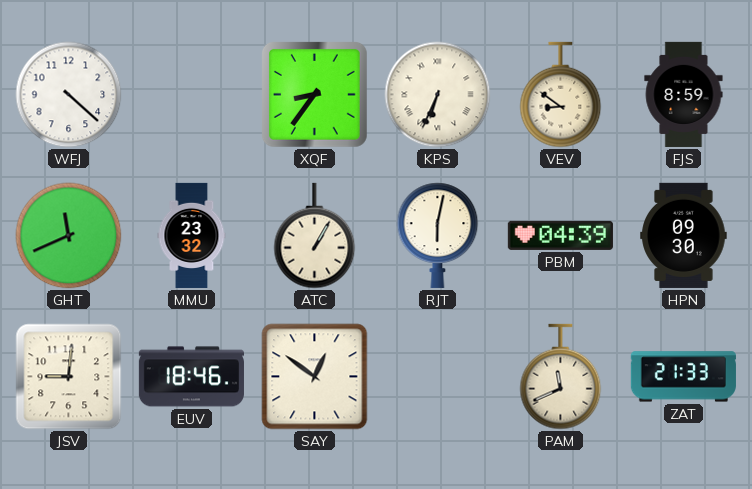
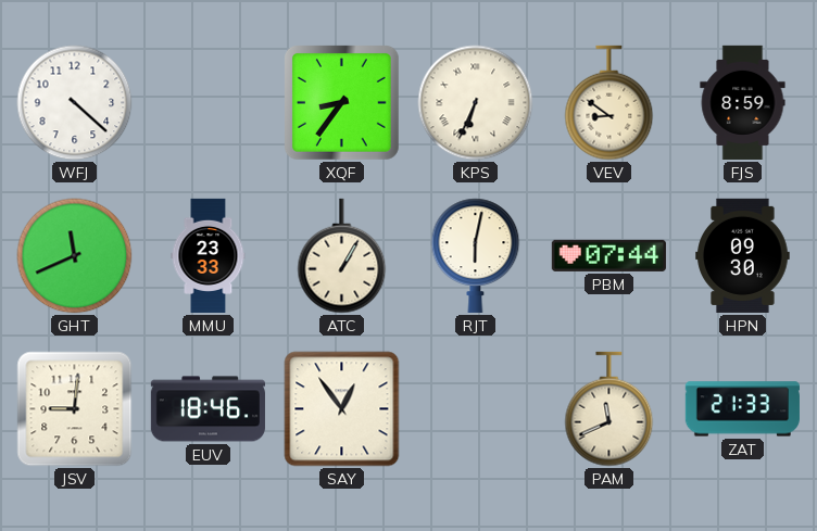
MMU: 23:32 -> 23:33 (209, 255)
PBM: 04:39 -> 07:44 (608, 255)
SAY: 12:51 -> 12:54 (342, 409)
